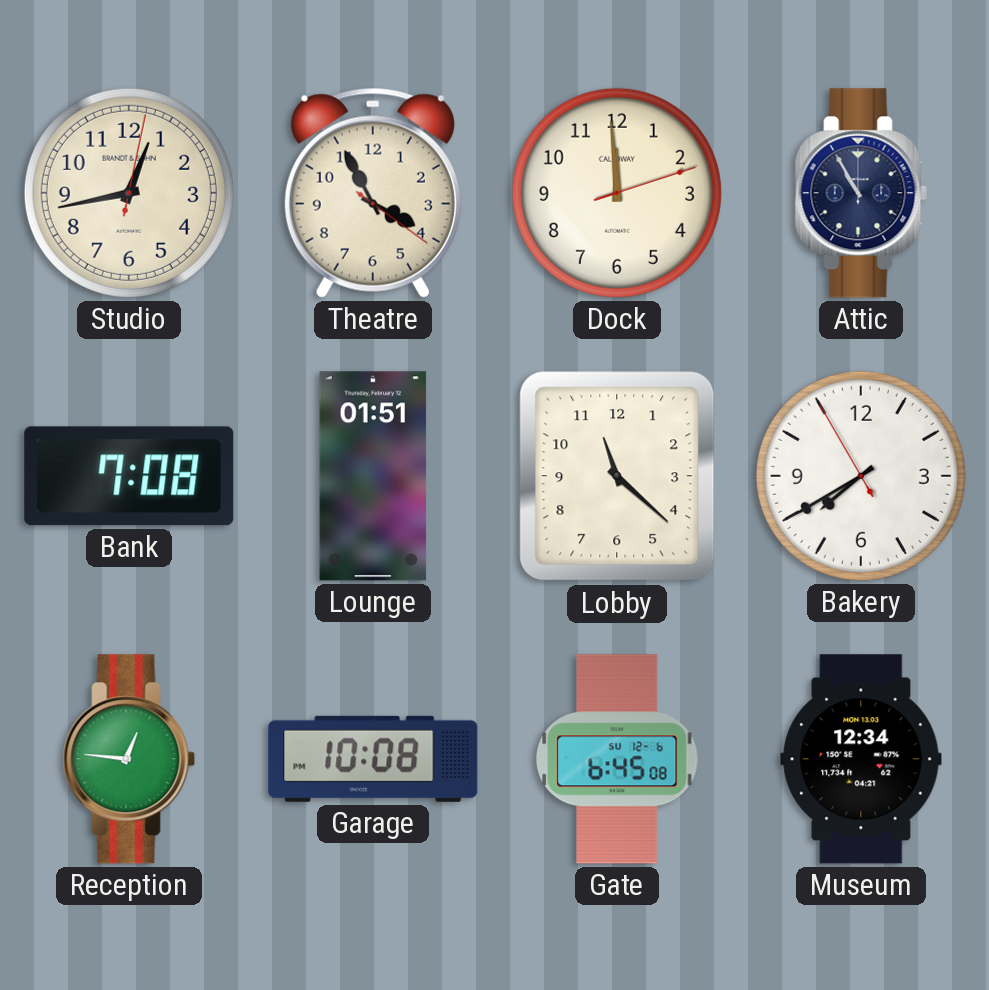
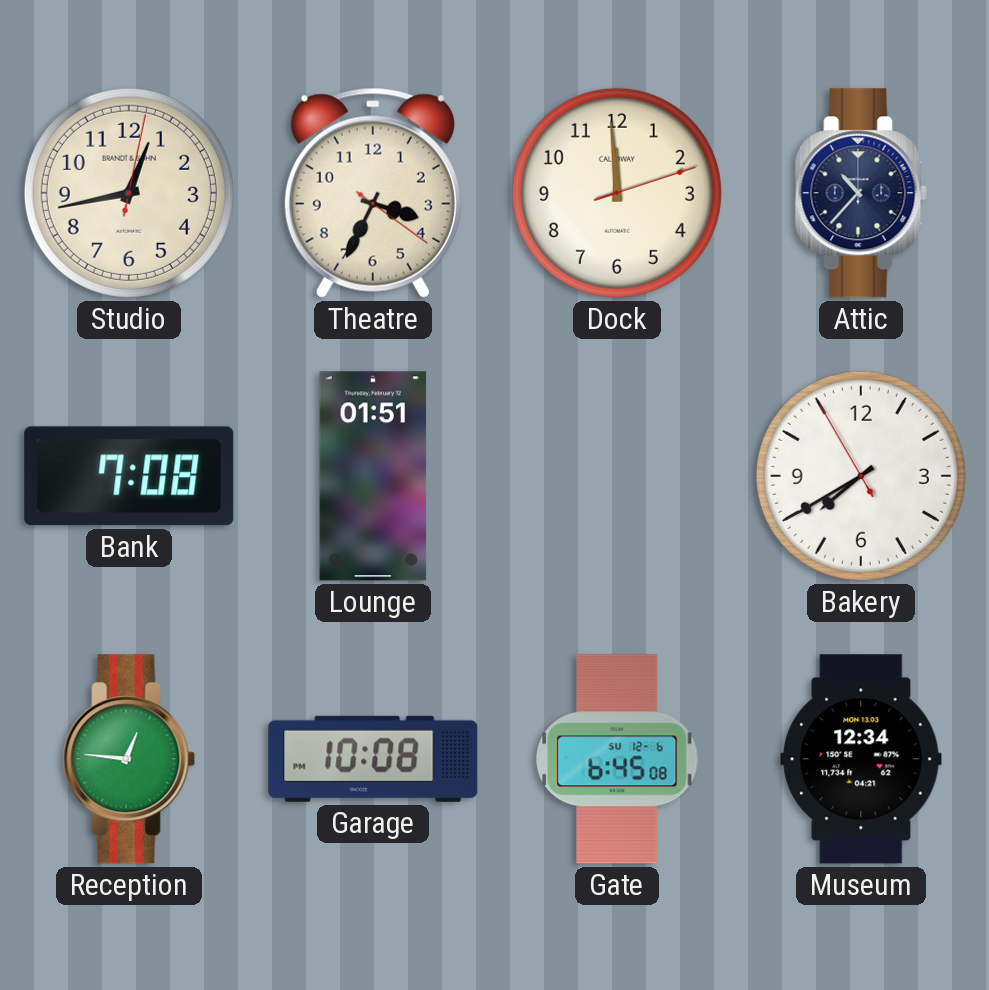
Theatre: 3:55 -> 3:34 (373, 193)
Attic: 10:55 -> 10:37 (861, 193)
Lobby: 11:22 -> none (617, 476)
